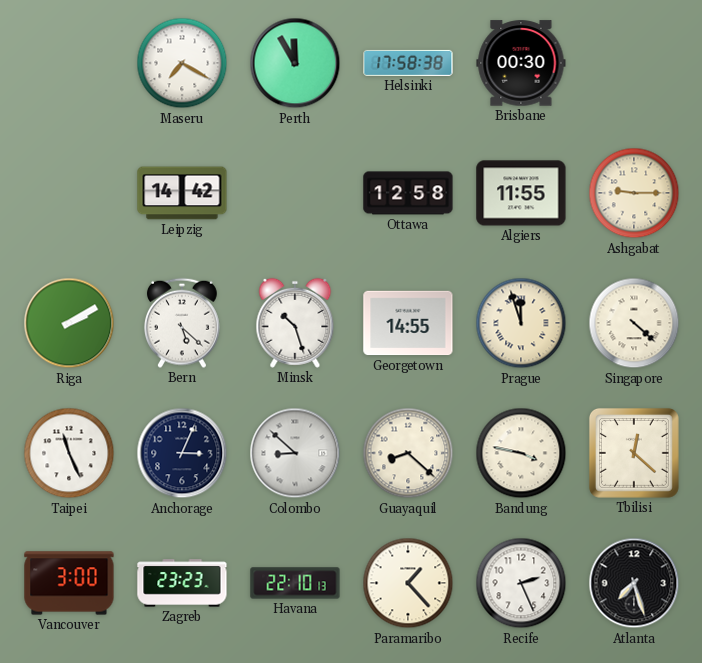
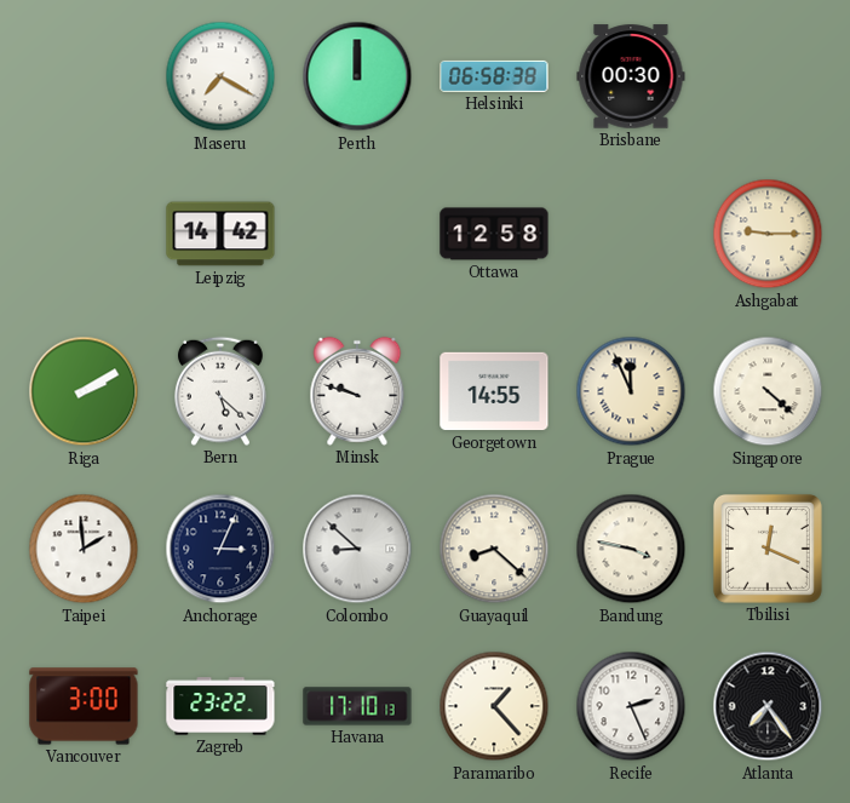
Perth: 11:55 -> 12:00 (357, 76)
Helsinki: 17:58 -> 06:58 (494, 76)
Algiers: 11:55 -> none (521, 193)
Minsk: 10:27 -> 9:48 (357, 391)
Prague: 11:57 -> 11:56 (631, 391)
Taipei: 11:26 -> 1:59 (84, 549)
Tbilisi: 12:22 -> 12:19 (768, 549)
Zagreb: 23:23 -> 23:22 (220, 706)
Havana: 22:10 -> 17:10 (357, 706)
Atlanta: 7:27 -> 7:24 (768, 706)
